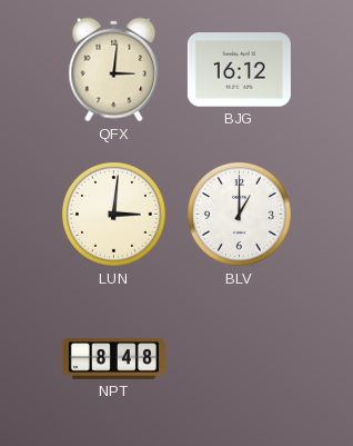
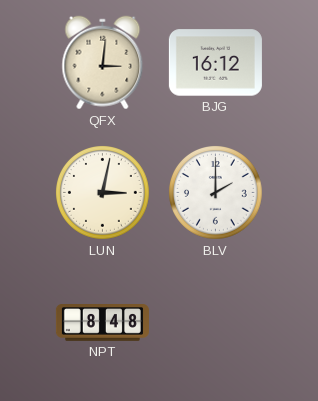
LUN: 3:01 -> 3:02 (103, 193)
BLV: 1:00 -> 2:00 (216, 193)
